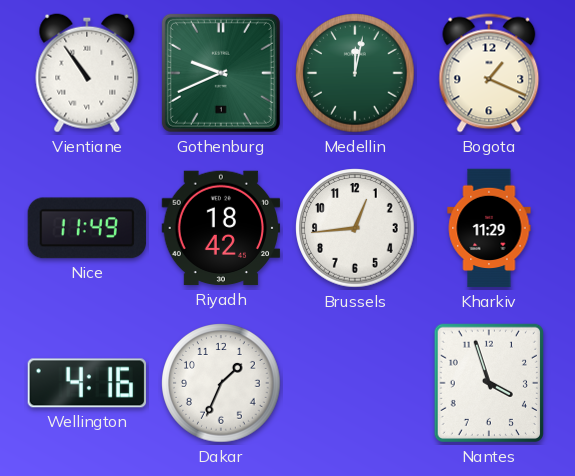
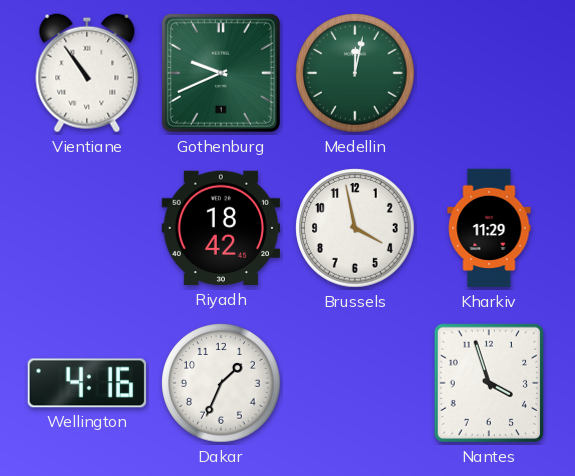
Bogota: 1:19 -> none (489, 73)
Nice: 11:49 -> none (87, 228)
Brussels: 12:44 -> 3:58 (355, 228)
